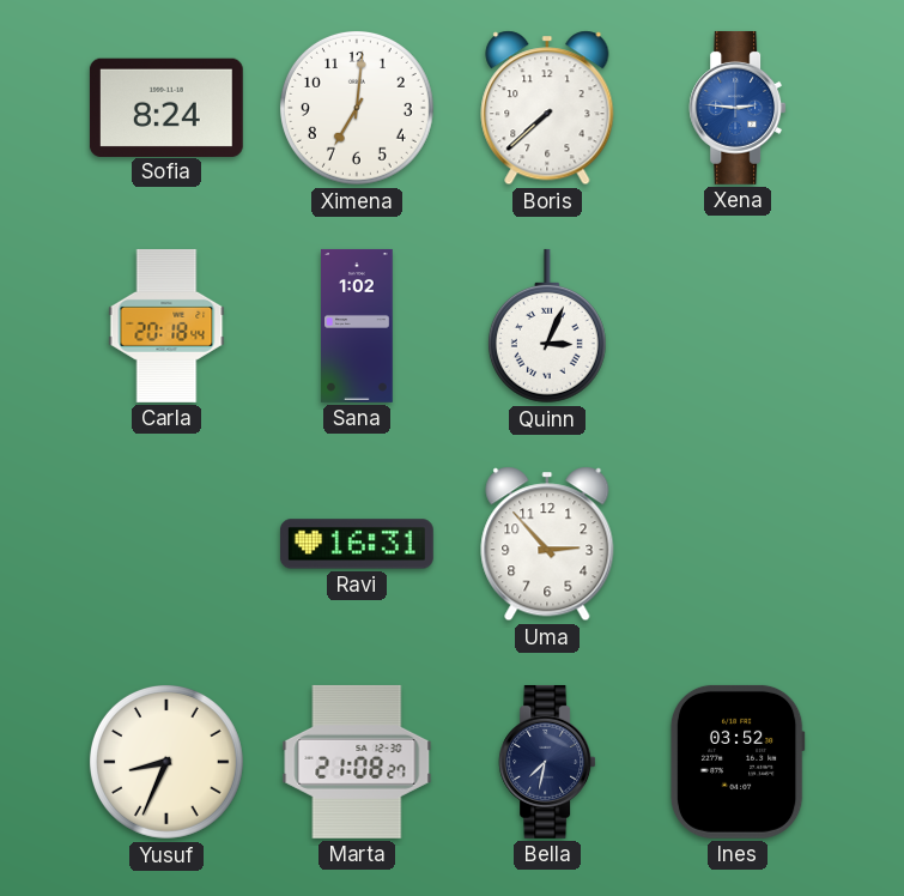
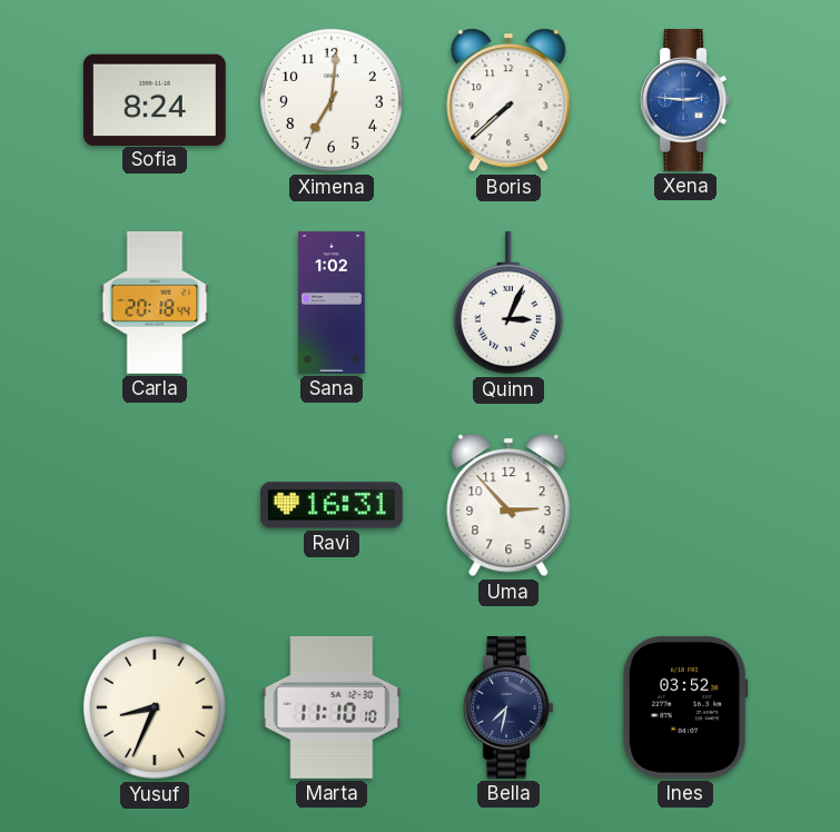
Marta: 21:08 -> 11:10 (332, 707)
